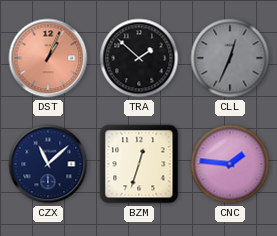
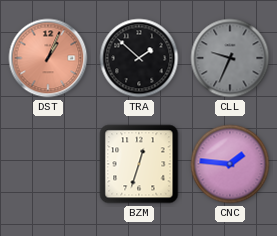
CLL: 12:34 -> 9:34 (230, 58)
CZX: 11:08 -> none (48, 164)
